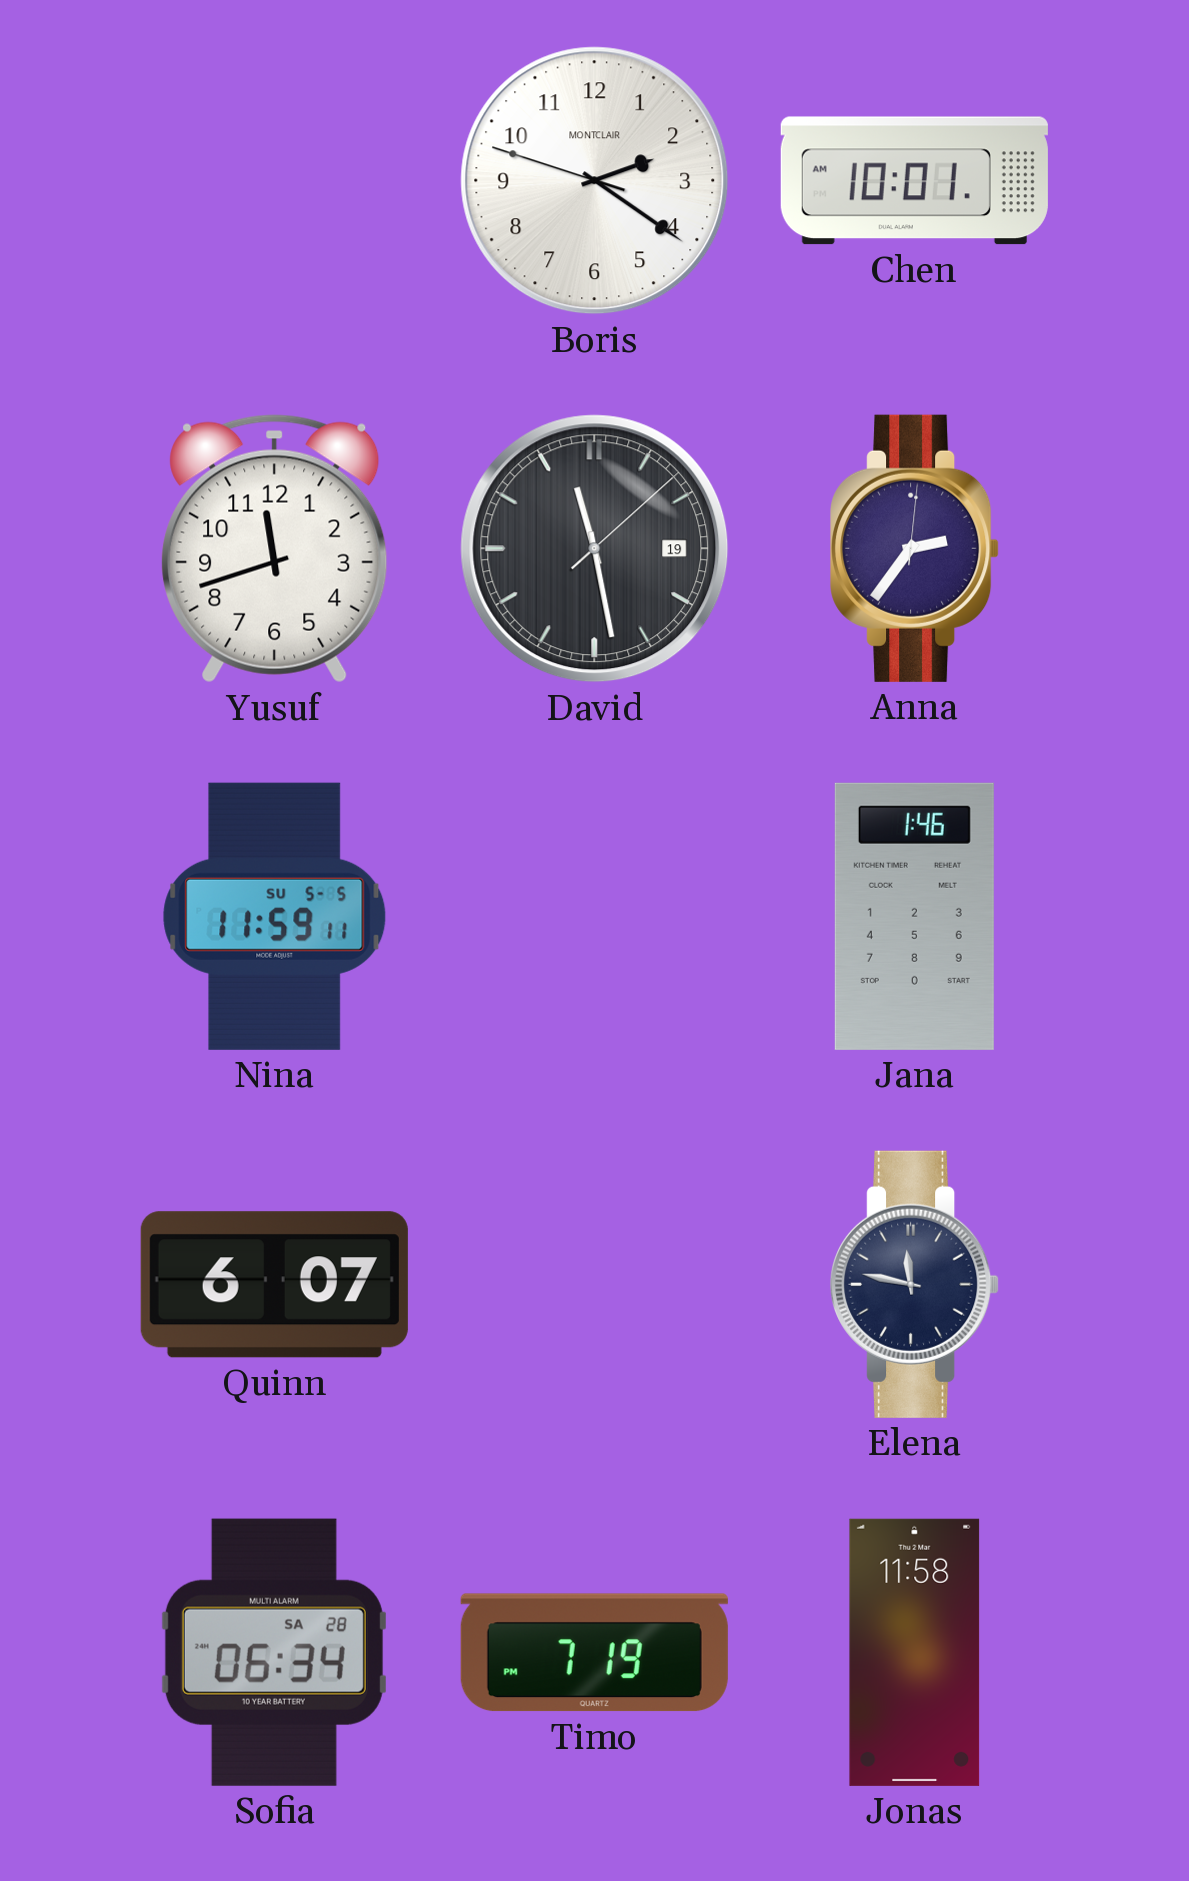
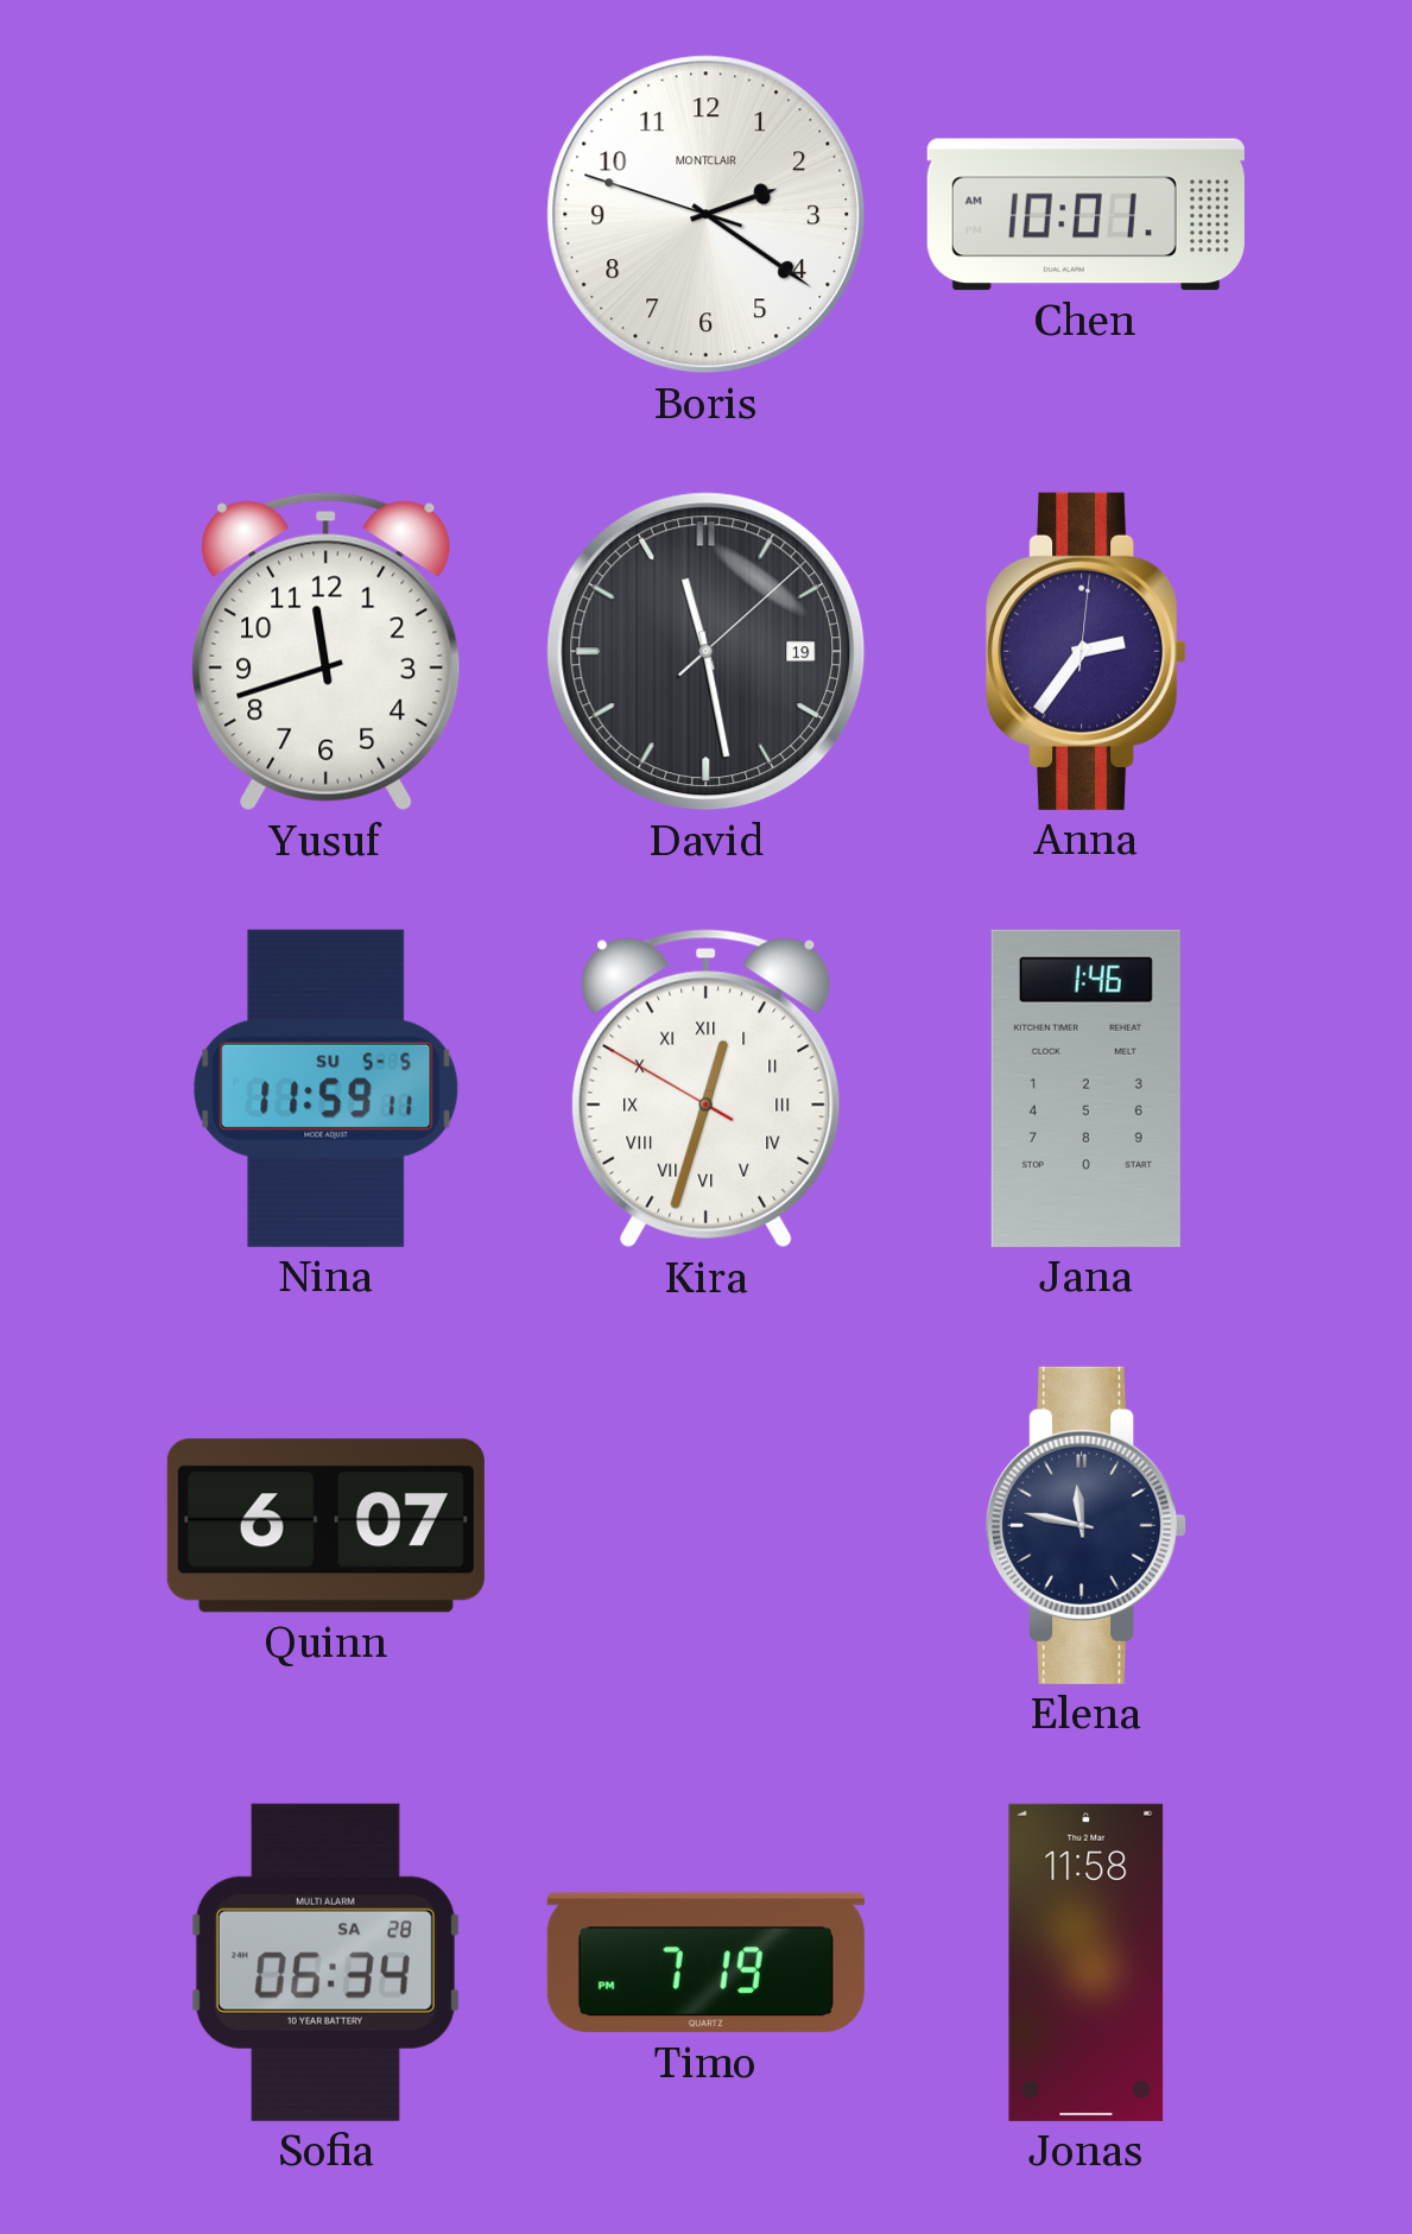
Kira: none -> 12:32 (707, 1089)
